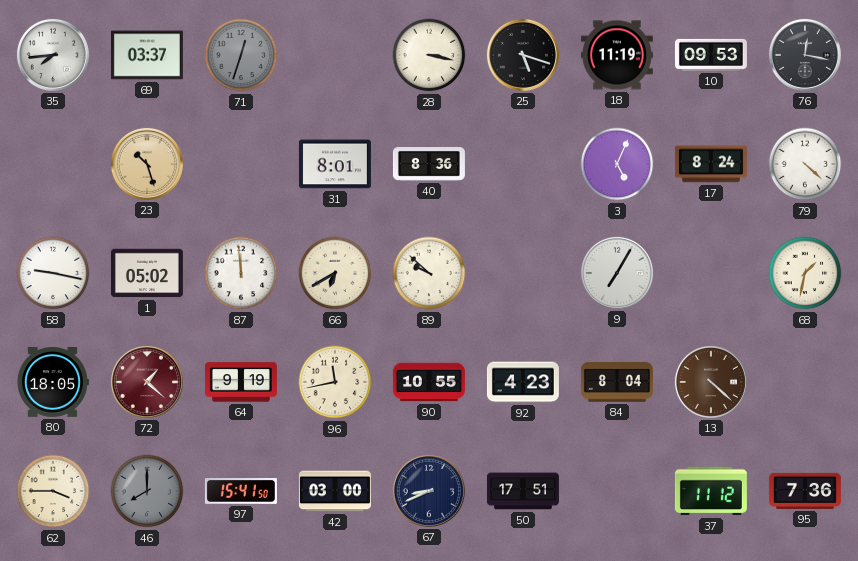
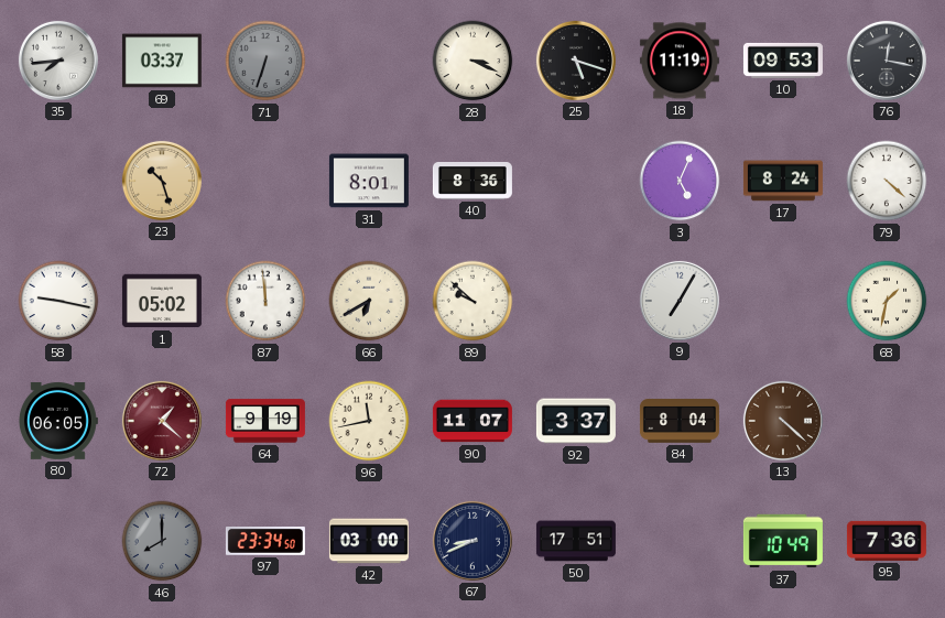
71: 12:33 -> 6:33 (265, 61)
28: 3:17 -> 3:19 (472, 61)
80: 18:05 -> 06:05 (57, 421)
90: 10:55 -> 11:07 (472, 421)
92: 4:23 -> 3:37 (576, 421)
62: 3:45 -> none (53, 491)
97: 15:41 -> 23:34 (265, 542)
37: 11:12 -> 10:49 (783, 541)
